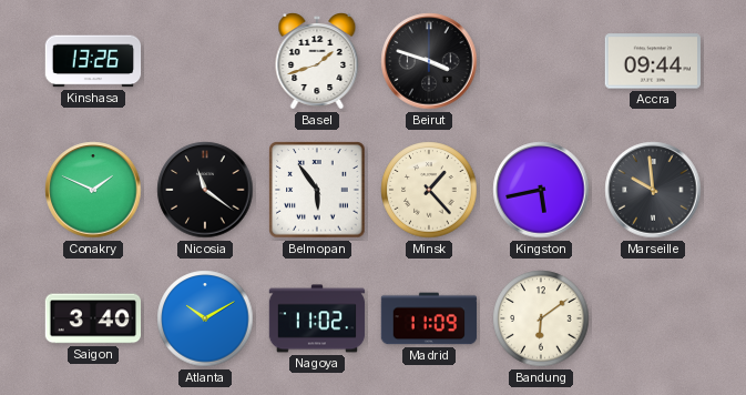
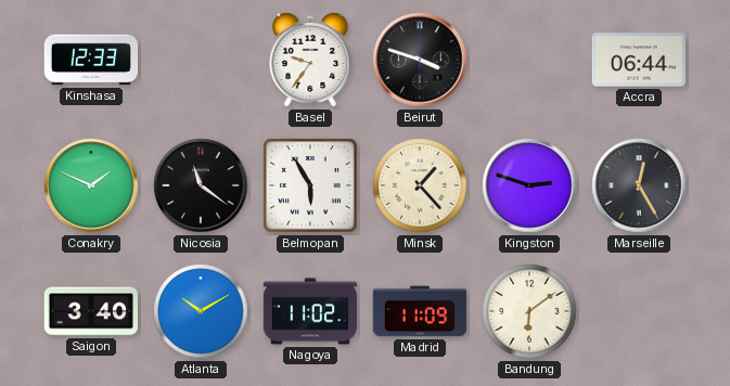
Kinshasa: 13:26 -> 12:33 (91, 60)
Basel: 1:42 -> 9:36 (310, 61)
Accra: 09:44 -> 06:44 (639, 60)
Belmopan: 5:54 -> 5:55 (310, 185)
Kingston: 5:43 -> 2:48 (529, 185)
Marseille: 9:59 -> 12:25 (639, 185)
